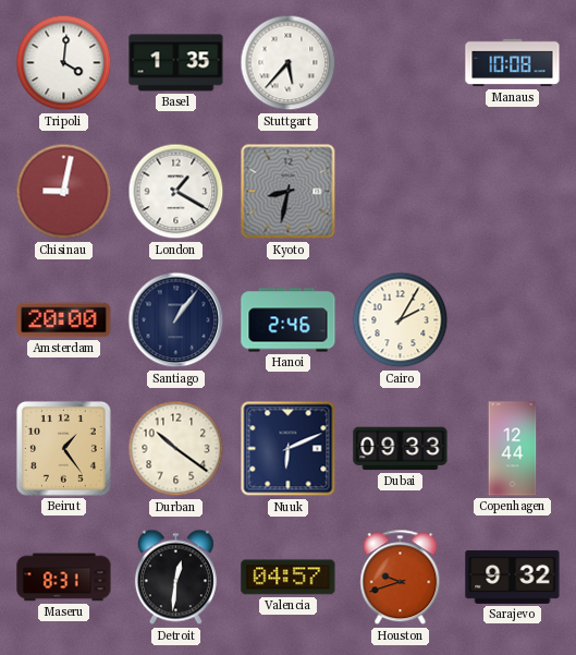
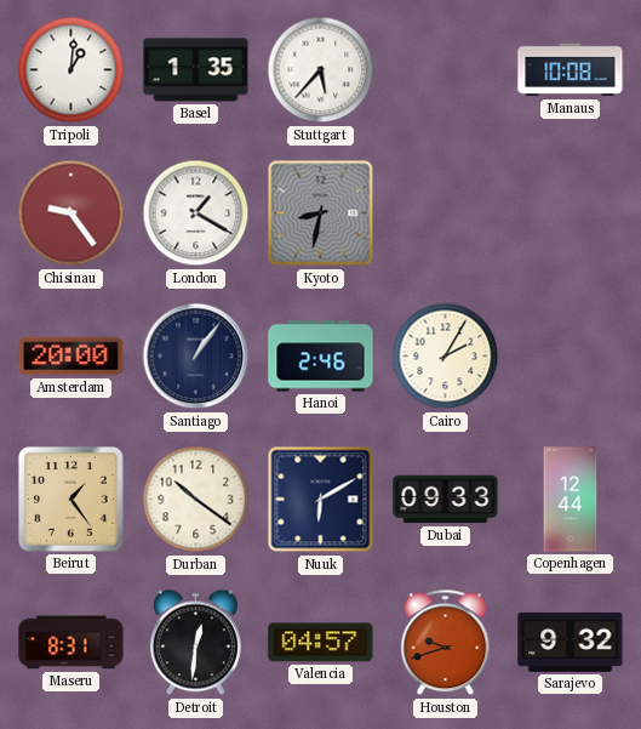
Tripoli: 4:01 -> 1:01 (71, 70)
Chisinau: 9:02 -> 9:24 (71, 213)
Nuuk: 6:11 -> 6:10 (321, 500)
